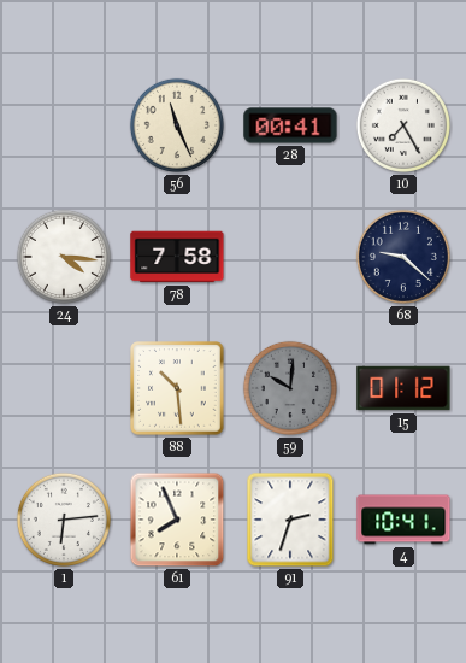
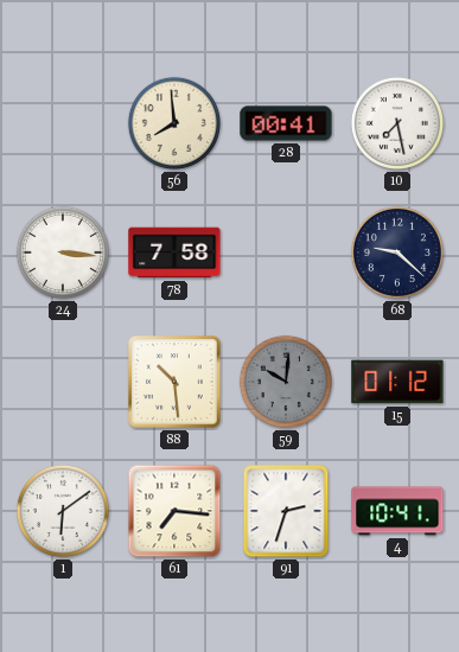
56: 11:26 -> 7:59 (174, 123)
10: 7:25 -> 7:28 (397, 123)
24: 4:16 -> 3:16 (63, 253)
1: 6:14 -> 6:09 (63, 511)
61: 7:56 -> 7:16 (174, 511)
